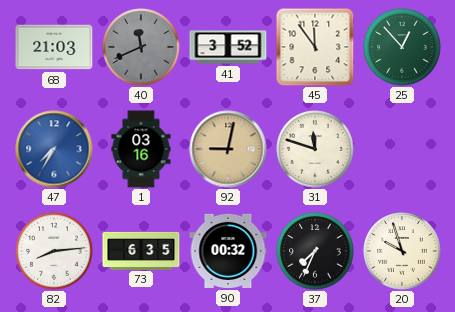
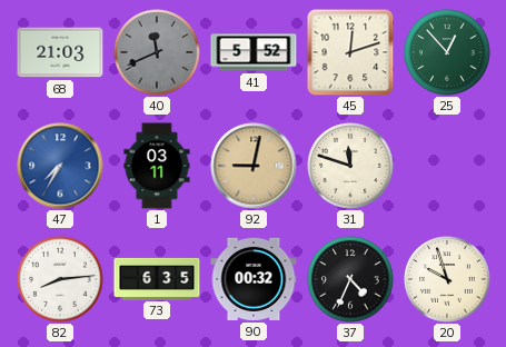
41: 3:52 -> 5:52 (254, 52)
45: 11:54 -> 12:12 (350, 52)
1: 03:16 -> 03:11 (157, 166)
37: 7:34 -> 4:34 (350, 279)
